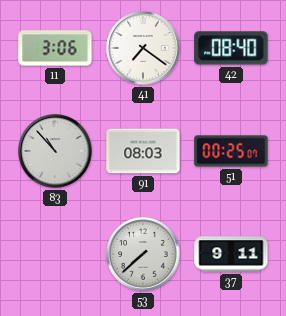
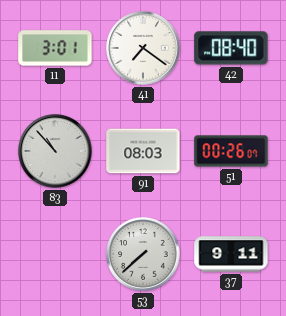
11: 3:06 -> 3:01 (55, 48)
51: 00:25 -> 00:26 (231, 151)
